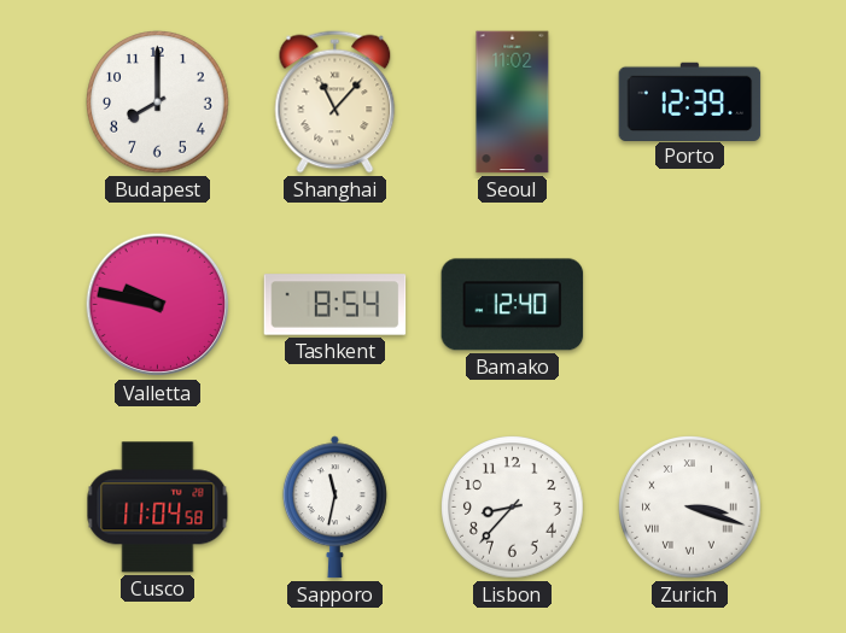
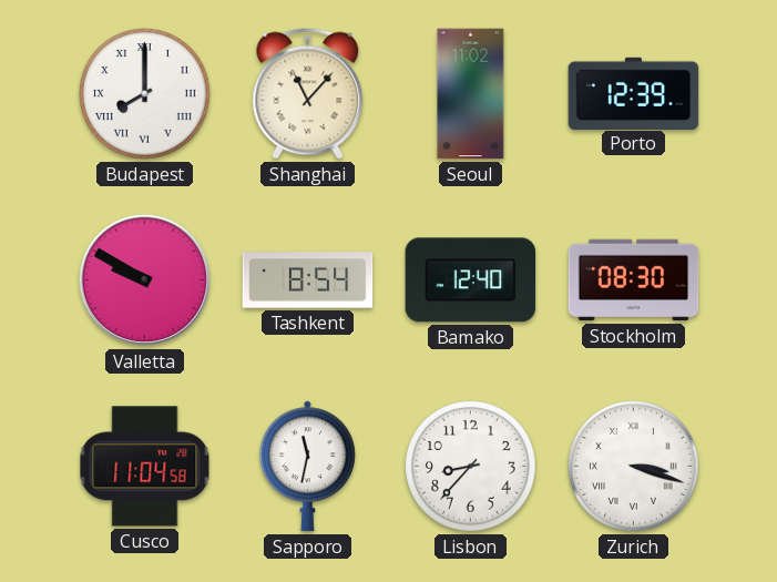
Budapest numerals: Arabic -> Roman (145, 94)
Valletta: 9:47 -> 9:50 (145, 280)
Stockholm: none -> 08:30 (634, 280)
